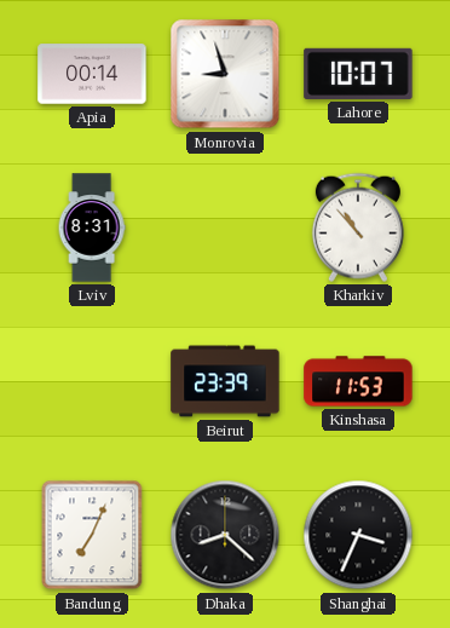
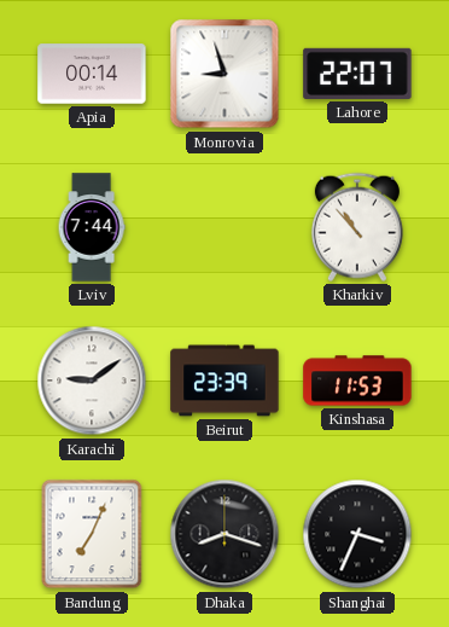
Lahore: 10:07 -> 22:07 (357, 74)
Lviv: 8:31 -> 7:44 (92, 227)
Karachi: none -> 9:09 (92, 381)
Dhaka: 8:22 -> 8:18 (224, 534)
